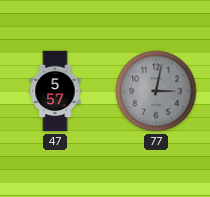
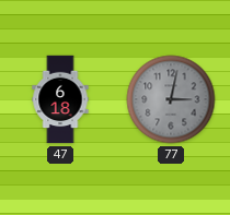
47: 5:57 -> 6:18 (60, 99)
